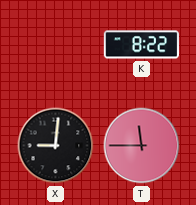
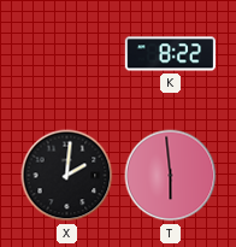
X: 9:01 -> 2:01 (67, 176)
T: 11:45 -> 5:59 (171, 176)
